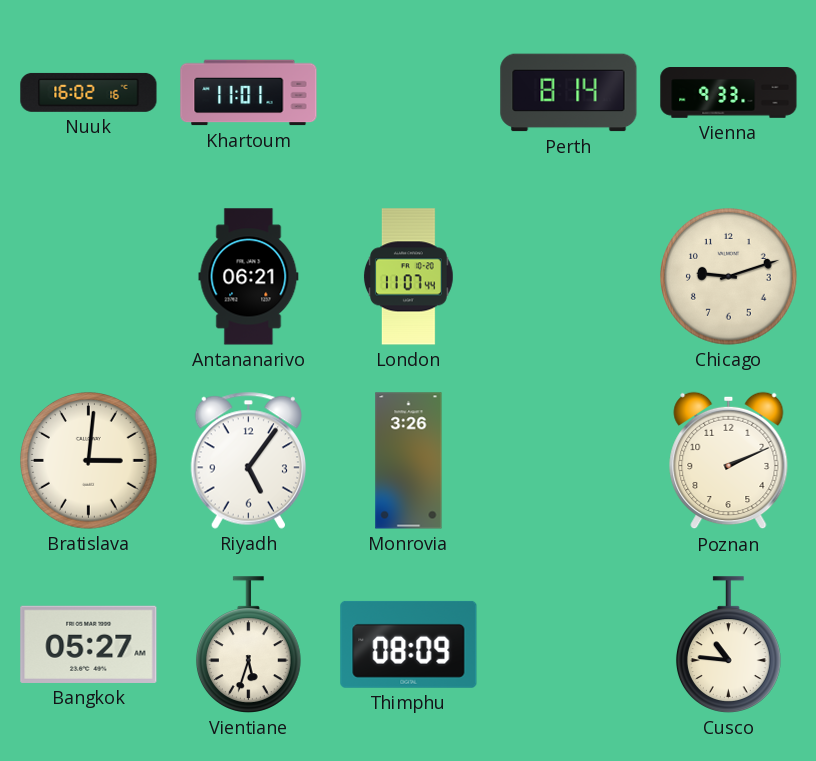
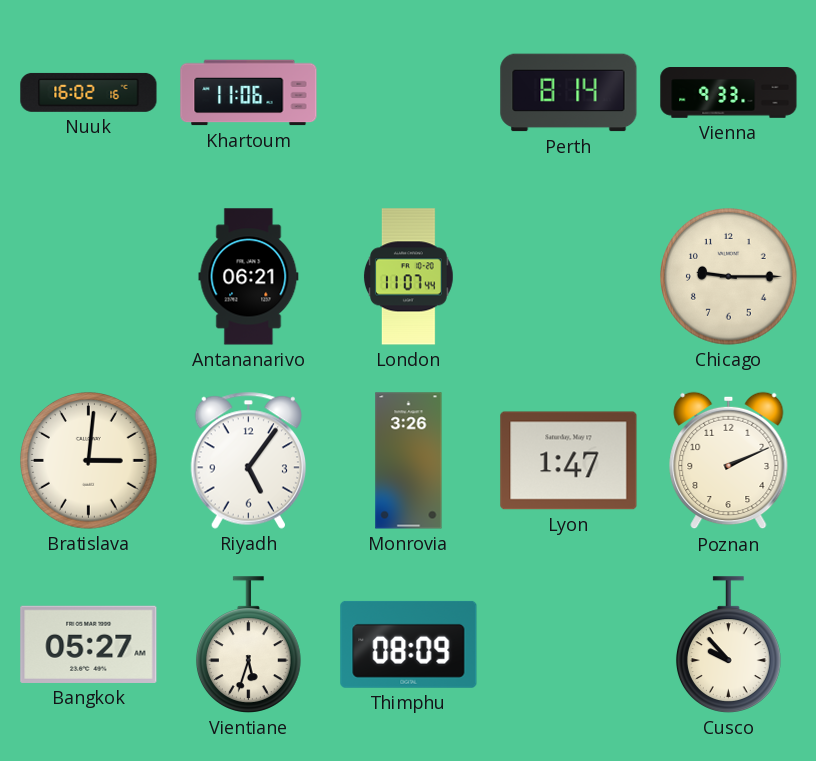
Khartoum: 11:01 -> 11:06 (249, 93)
Chicago: 9:12 -> 9:15 (729, 277)
Lyon: none -> 1:47 (569, 461)
Cusco: 10:46 -> 9:53 (728, 645)
